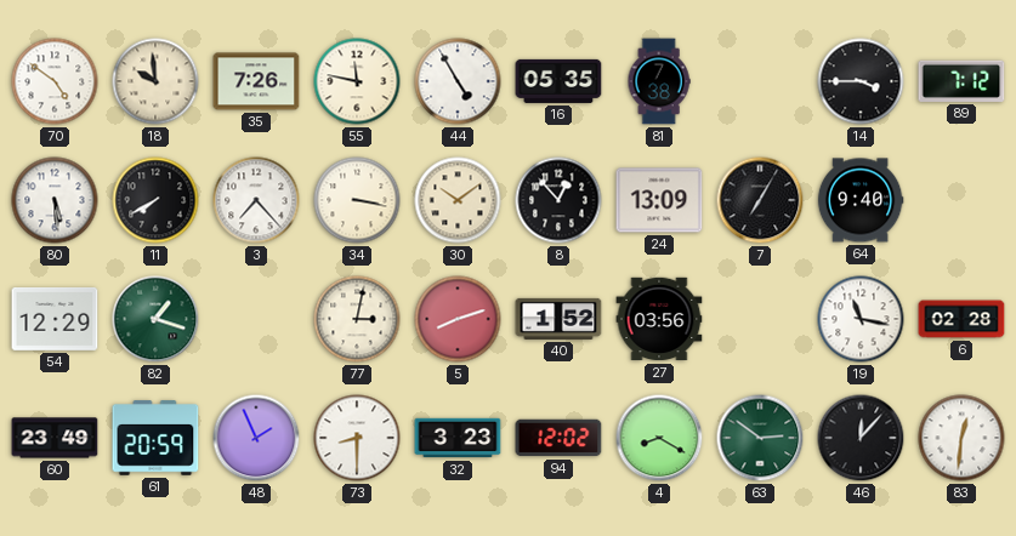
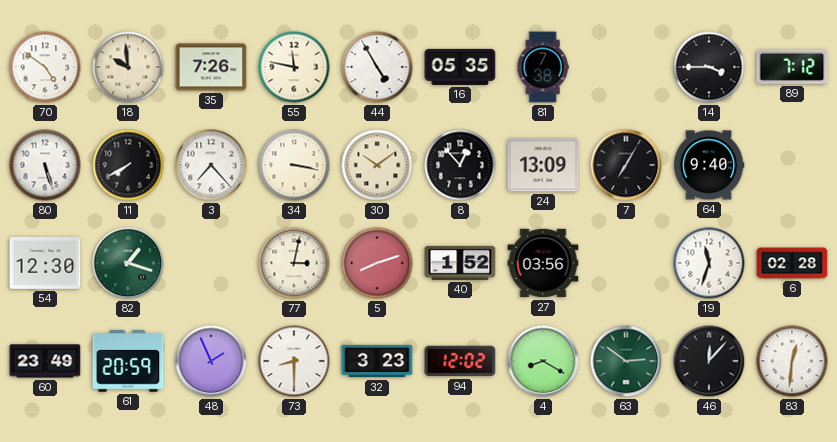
80: 5:29 -> 5:27 (45, 165)
54: 12:29 -> 12:30 (45, 263)
19: 11:17 -> 11:33 (709, 263)
